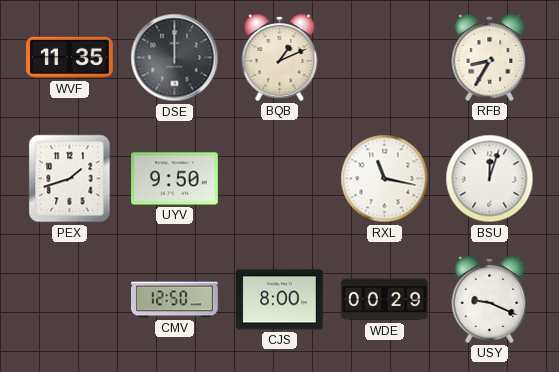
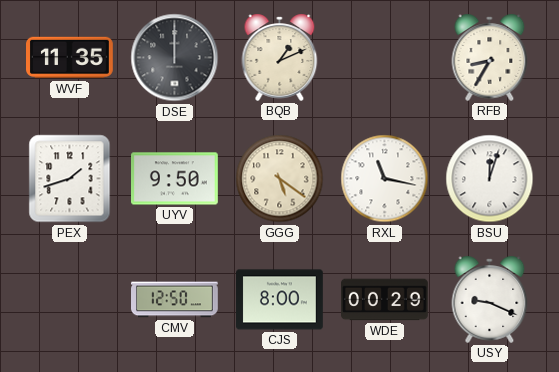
GGG: none -> 5:21 (280, 179)
